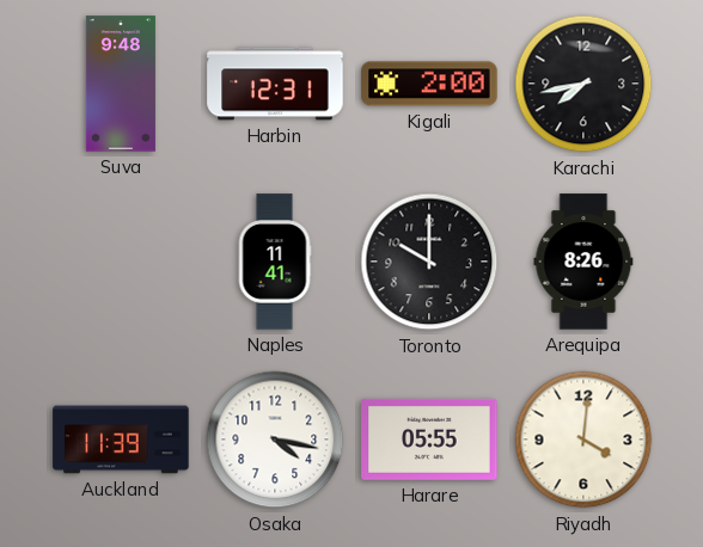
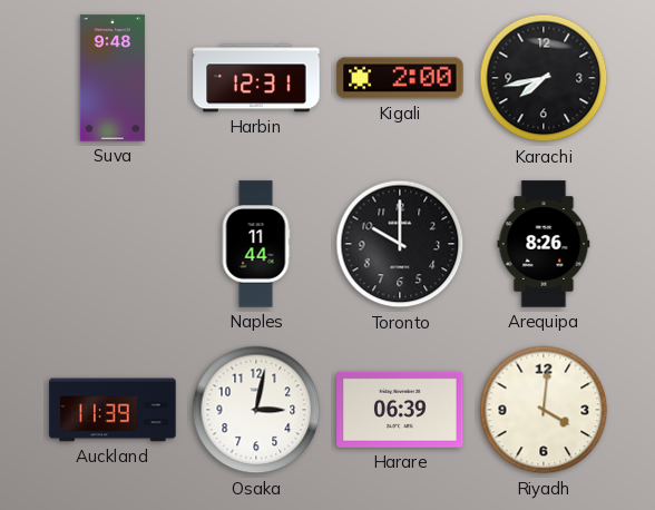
Naples: 11:41 -> 11:44 (256, 244)
Osaka: 4:17 -> 3:02 (256, 410)
Harare: 05:55 -> 06:39 (400, 410)
